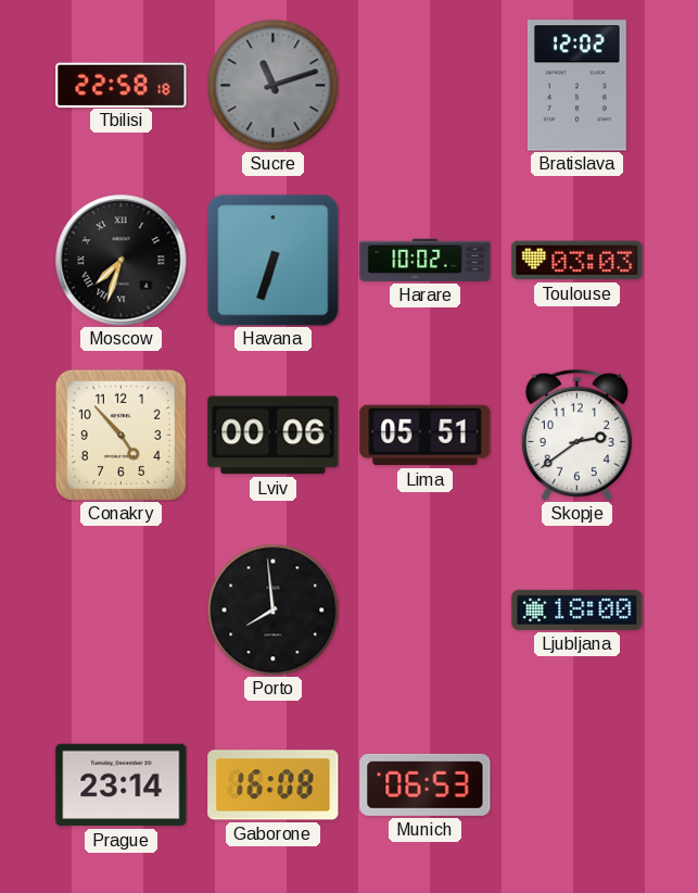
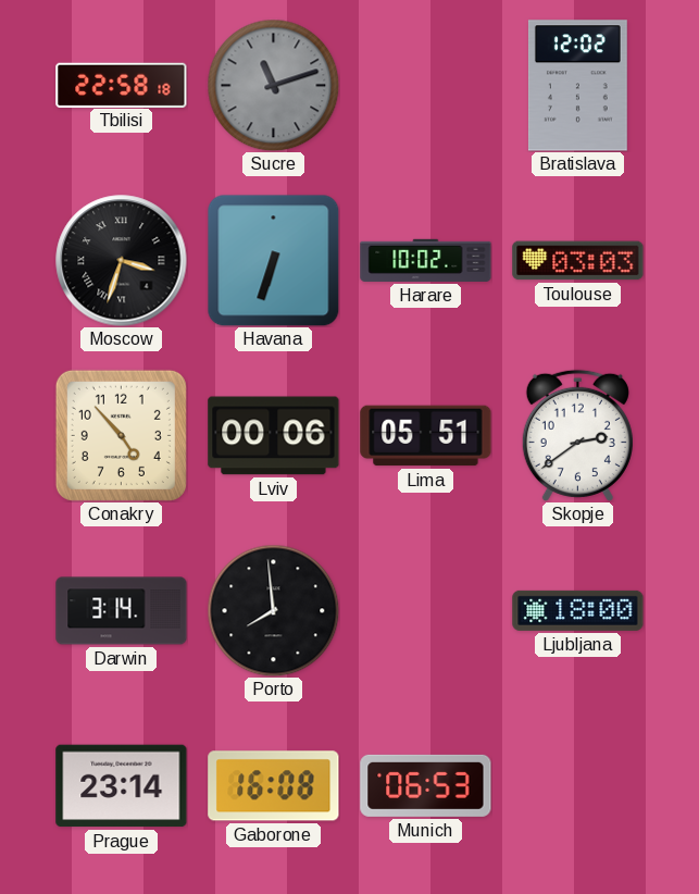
Moscow: 7:33 -> 3:33 (122, 261)
Darwin: none -> 3:14 (122, 611)
